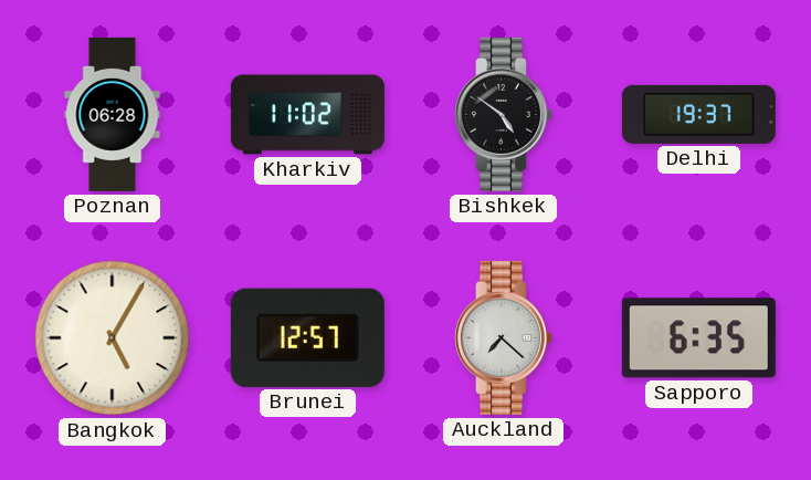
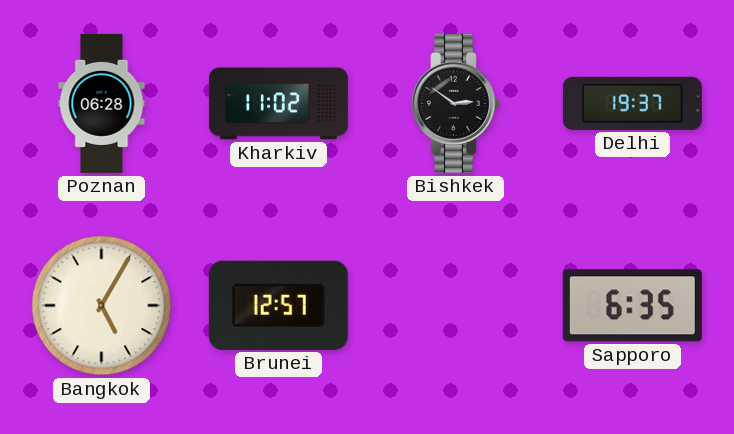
Bishkek: 4:51 -> 2:51 (455, 103)
Auckland: 7:22 -> none (503, 337)
